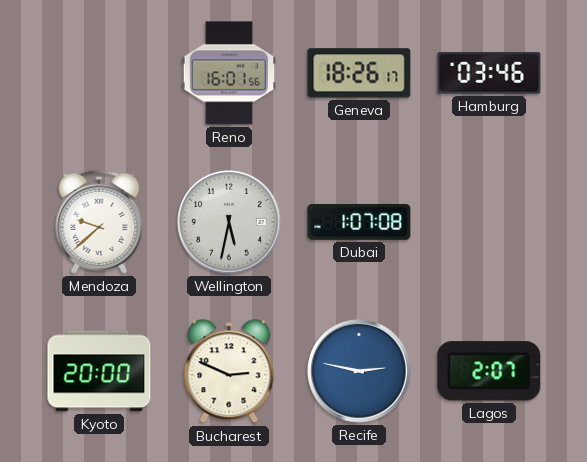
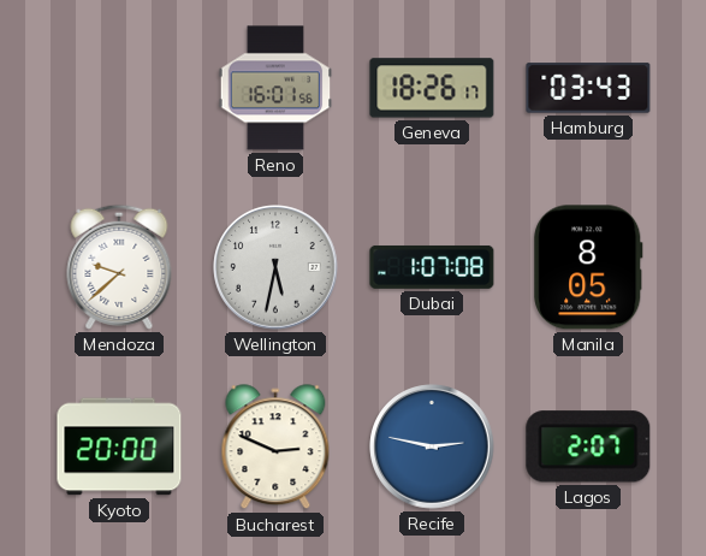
Hamburg: 03:46 -> 03:43 (588, 88)
Manila: none -> 8:05 (588, 267)
